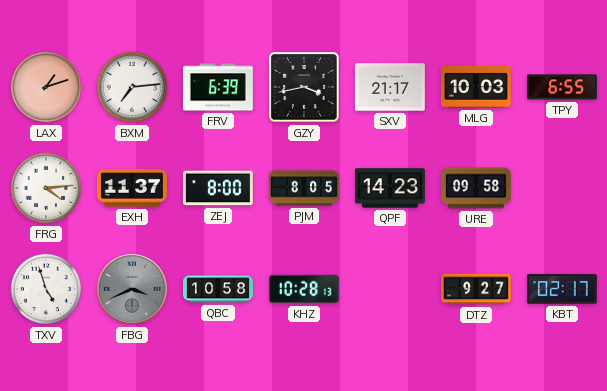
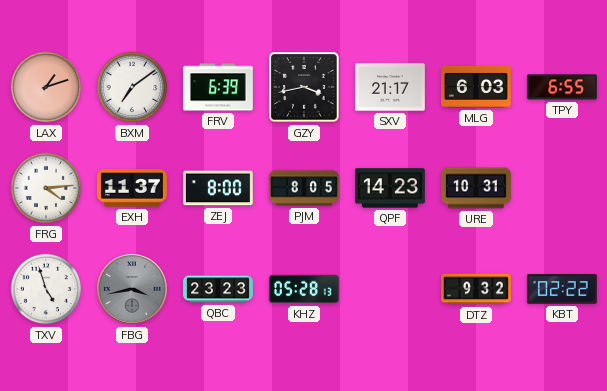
BXM: 7:14 -> 7:09 (132, 87)
MLG: 10:03 -> 6:03 (476, 87)
URE: 09:58 -> 10:31 (477, 188)
FBG: 3:41 -> 3:43 (132, 289)
QBC: 10:58 -> 23:23 (219, 289)
KHZ: 10:28 -> 05:28 (304, 289)
DTZ: 9:27 -> 9:32 (477, 289)
KBT: 02:17 -> 02:22 (562, 289)
